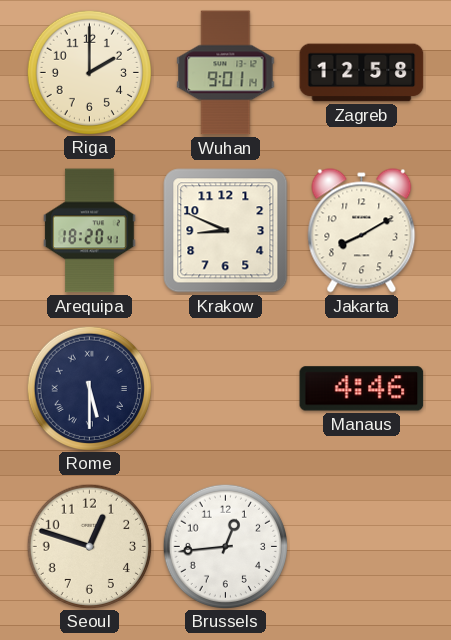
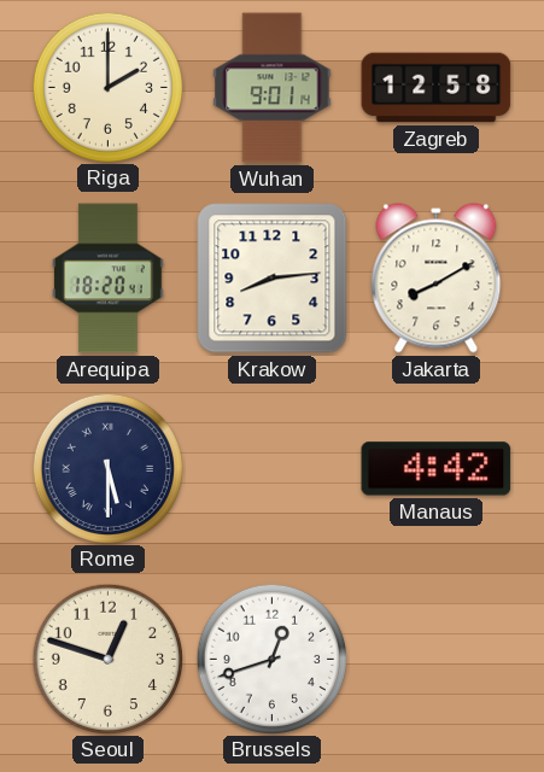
Krakow: 8:49 -> 8:14 (273, 279)
Manaus: 4:46 -> 4:42 (437, 469)
Brussels: 12:44 -> 12:42 (271, 659)
